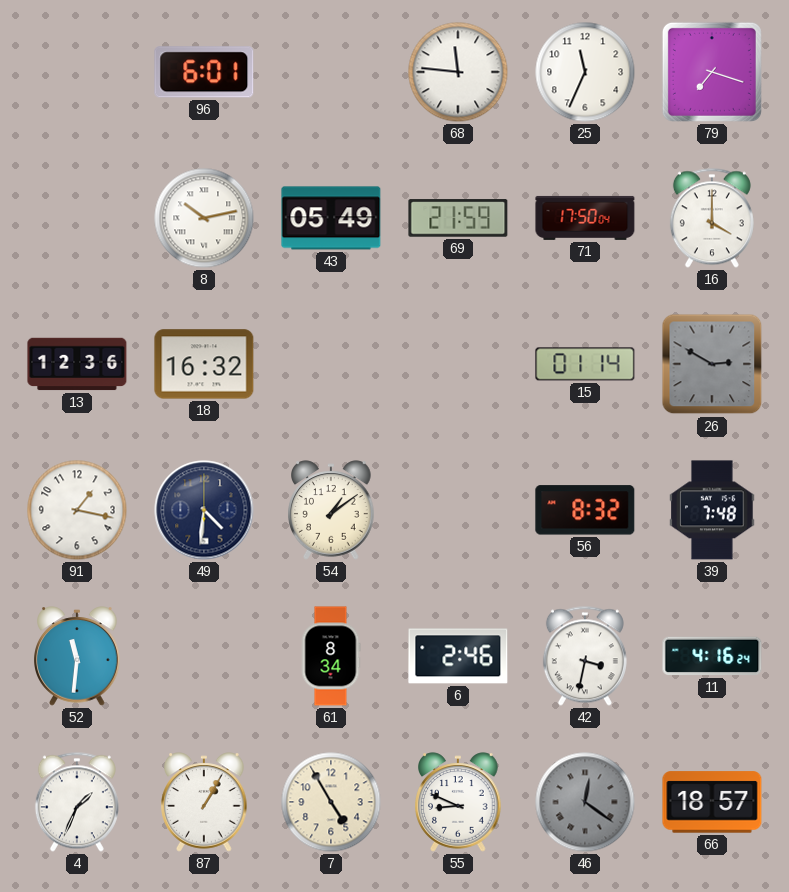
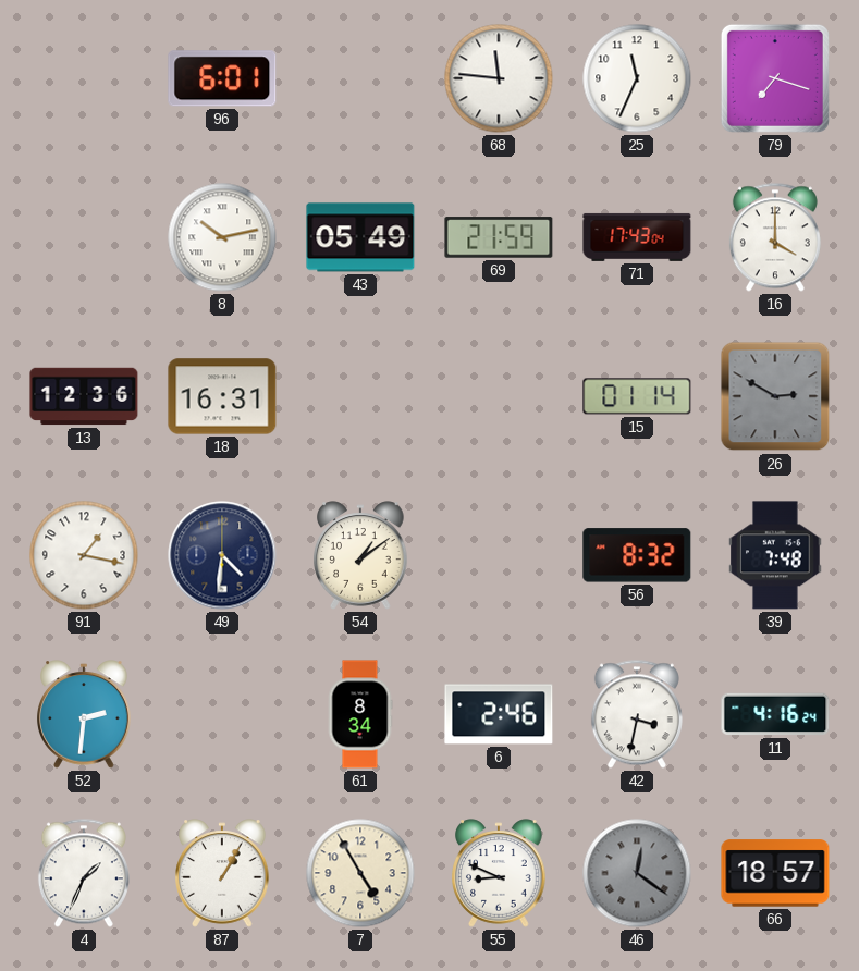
71: 17:50 -> 17:43 (637, 237)
18: 16:32 -> 16:31 (222, 396)
52: 11:31 -> 2:31 (84, 714)
